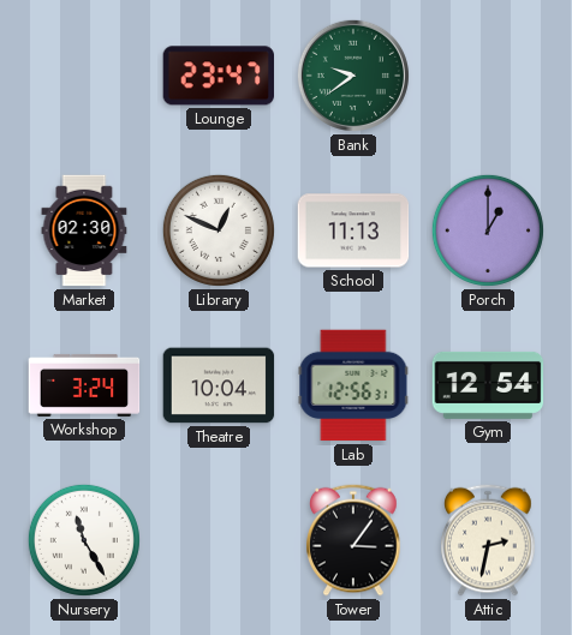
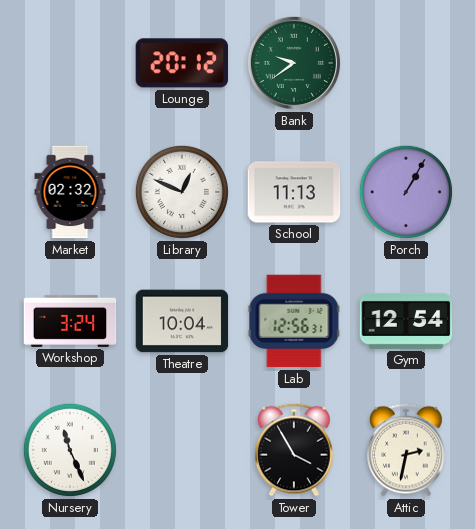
Lounge: 23:47 -> 20:12 (181, 63)
Market: 02:30 -> 02:32 (70, 192)
Porch: 1:00 -> 1:05 (406, 192)
Nursery: 11:25 -> 11:26 (70, 450)
Tower: 3:06 -> 3:55 (294, 450)
